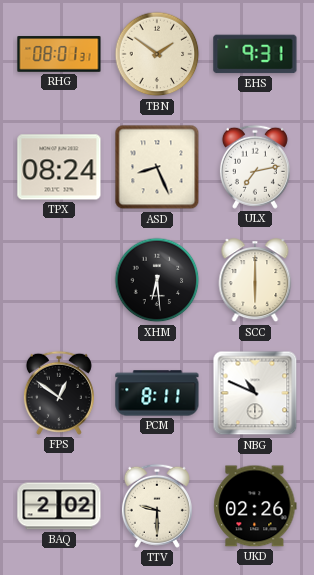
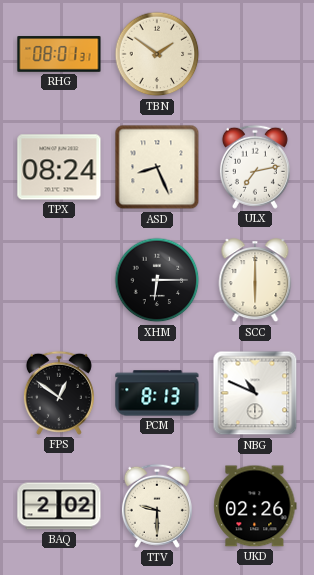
EHS: 9:31 -> none (255, 54)
XHM: 6:29 -> 6:15 (157, 280)
PCM: 8:11 -> 8:13 (157, 393)
